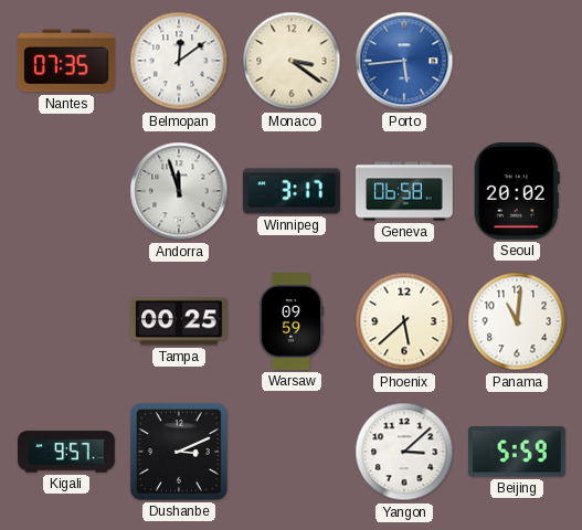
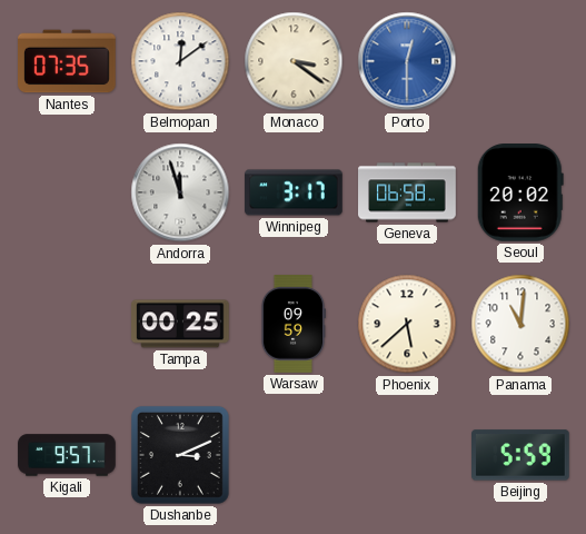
Porto: 5:44 -> 12:30 (407, 61)
Yangon: 3:08 -> none (404, 452)
